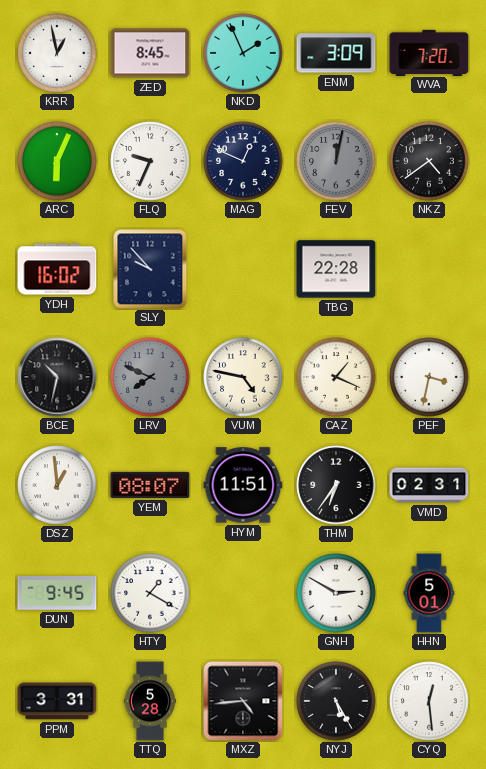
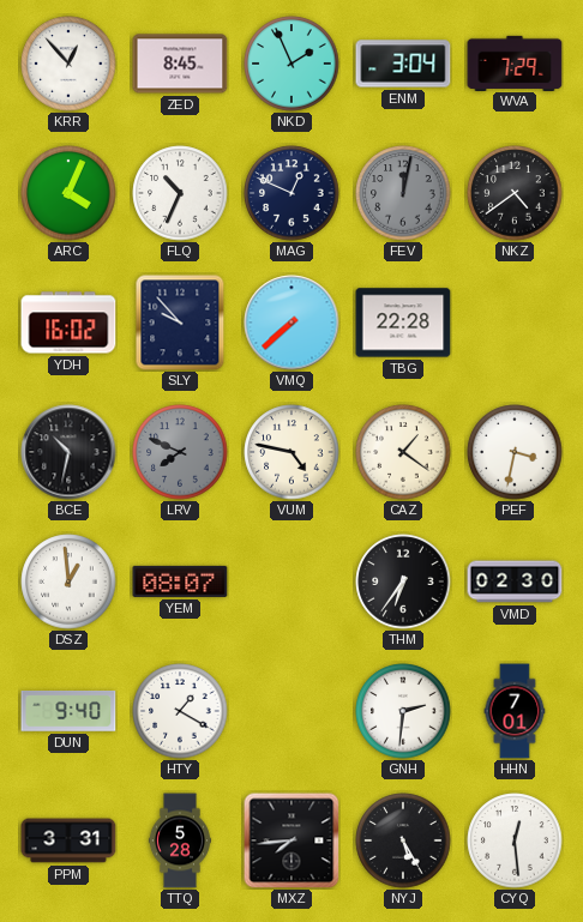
KRR: 12:58 -> 12:53 (68, 64)
ENM: 3:09 -> 3:04 (403, 64)
WVA: 7:20 -> 7:29 (515, 62)
ARC: 6:04 -> 4:04 (68, 193)
FLQ: 9:34 -> 10:34 (180, 193)
VMQ: none -> 7:38 (291, 323)
CAZ: 1:19 -> 1:21 (403, 452)
HYM: 11:51 -> none (243, 485)
VMD: 02:31 -> 02:30 (515, 581)
DUN: 9:45 -> 9:40 (68, 711)
GNH: 2:50 -> 2:31 (403, 711)
HHN: 5:01 -> 7:01 (515, 711)
MXZ: 4:44 -> 7:44 (291, 840)
